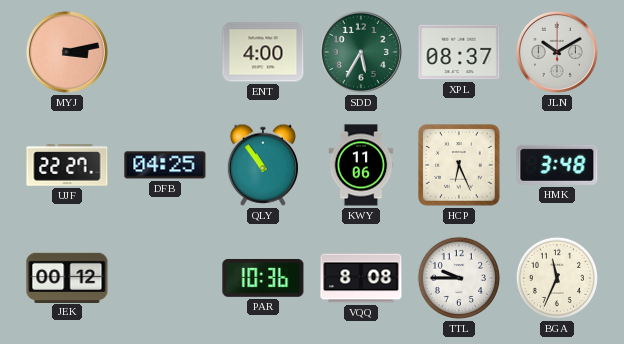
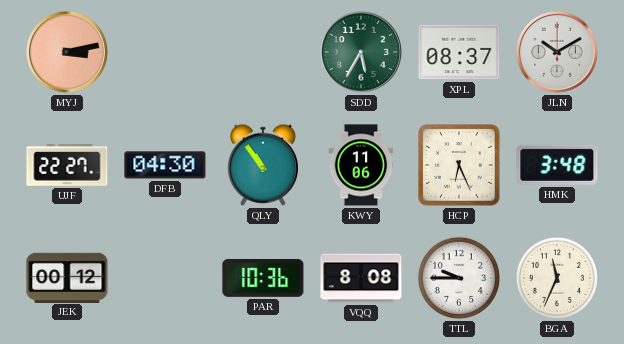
ENT: 4:00 -> none (263, 52)
DFB: 04:25 -> 04:30 (165, 165)
